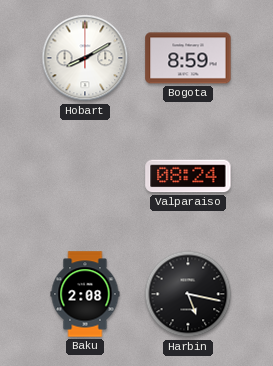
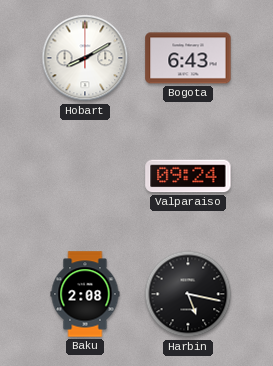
Bogota: 8:59 -> 6:43 (188, 58)
Valparaiso: 08:24 -> 09:24 (188, 176)
